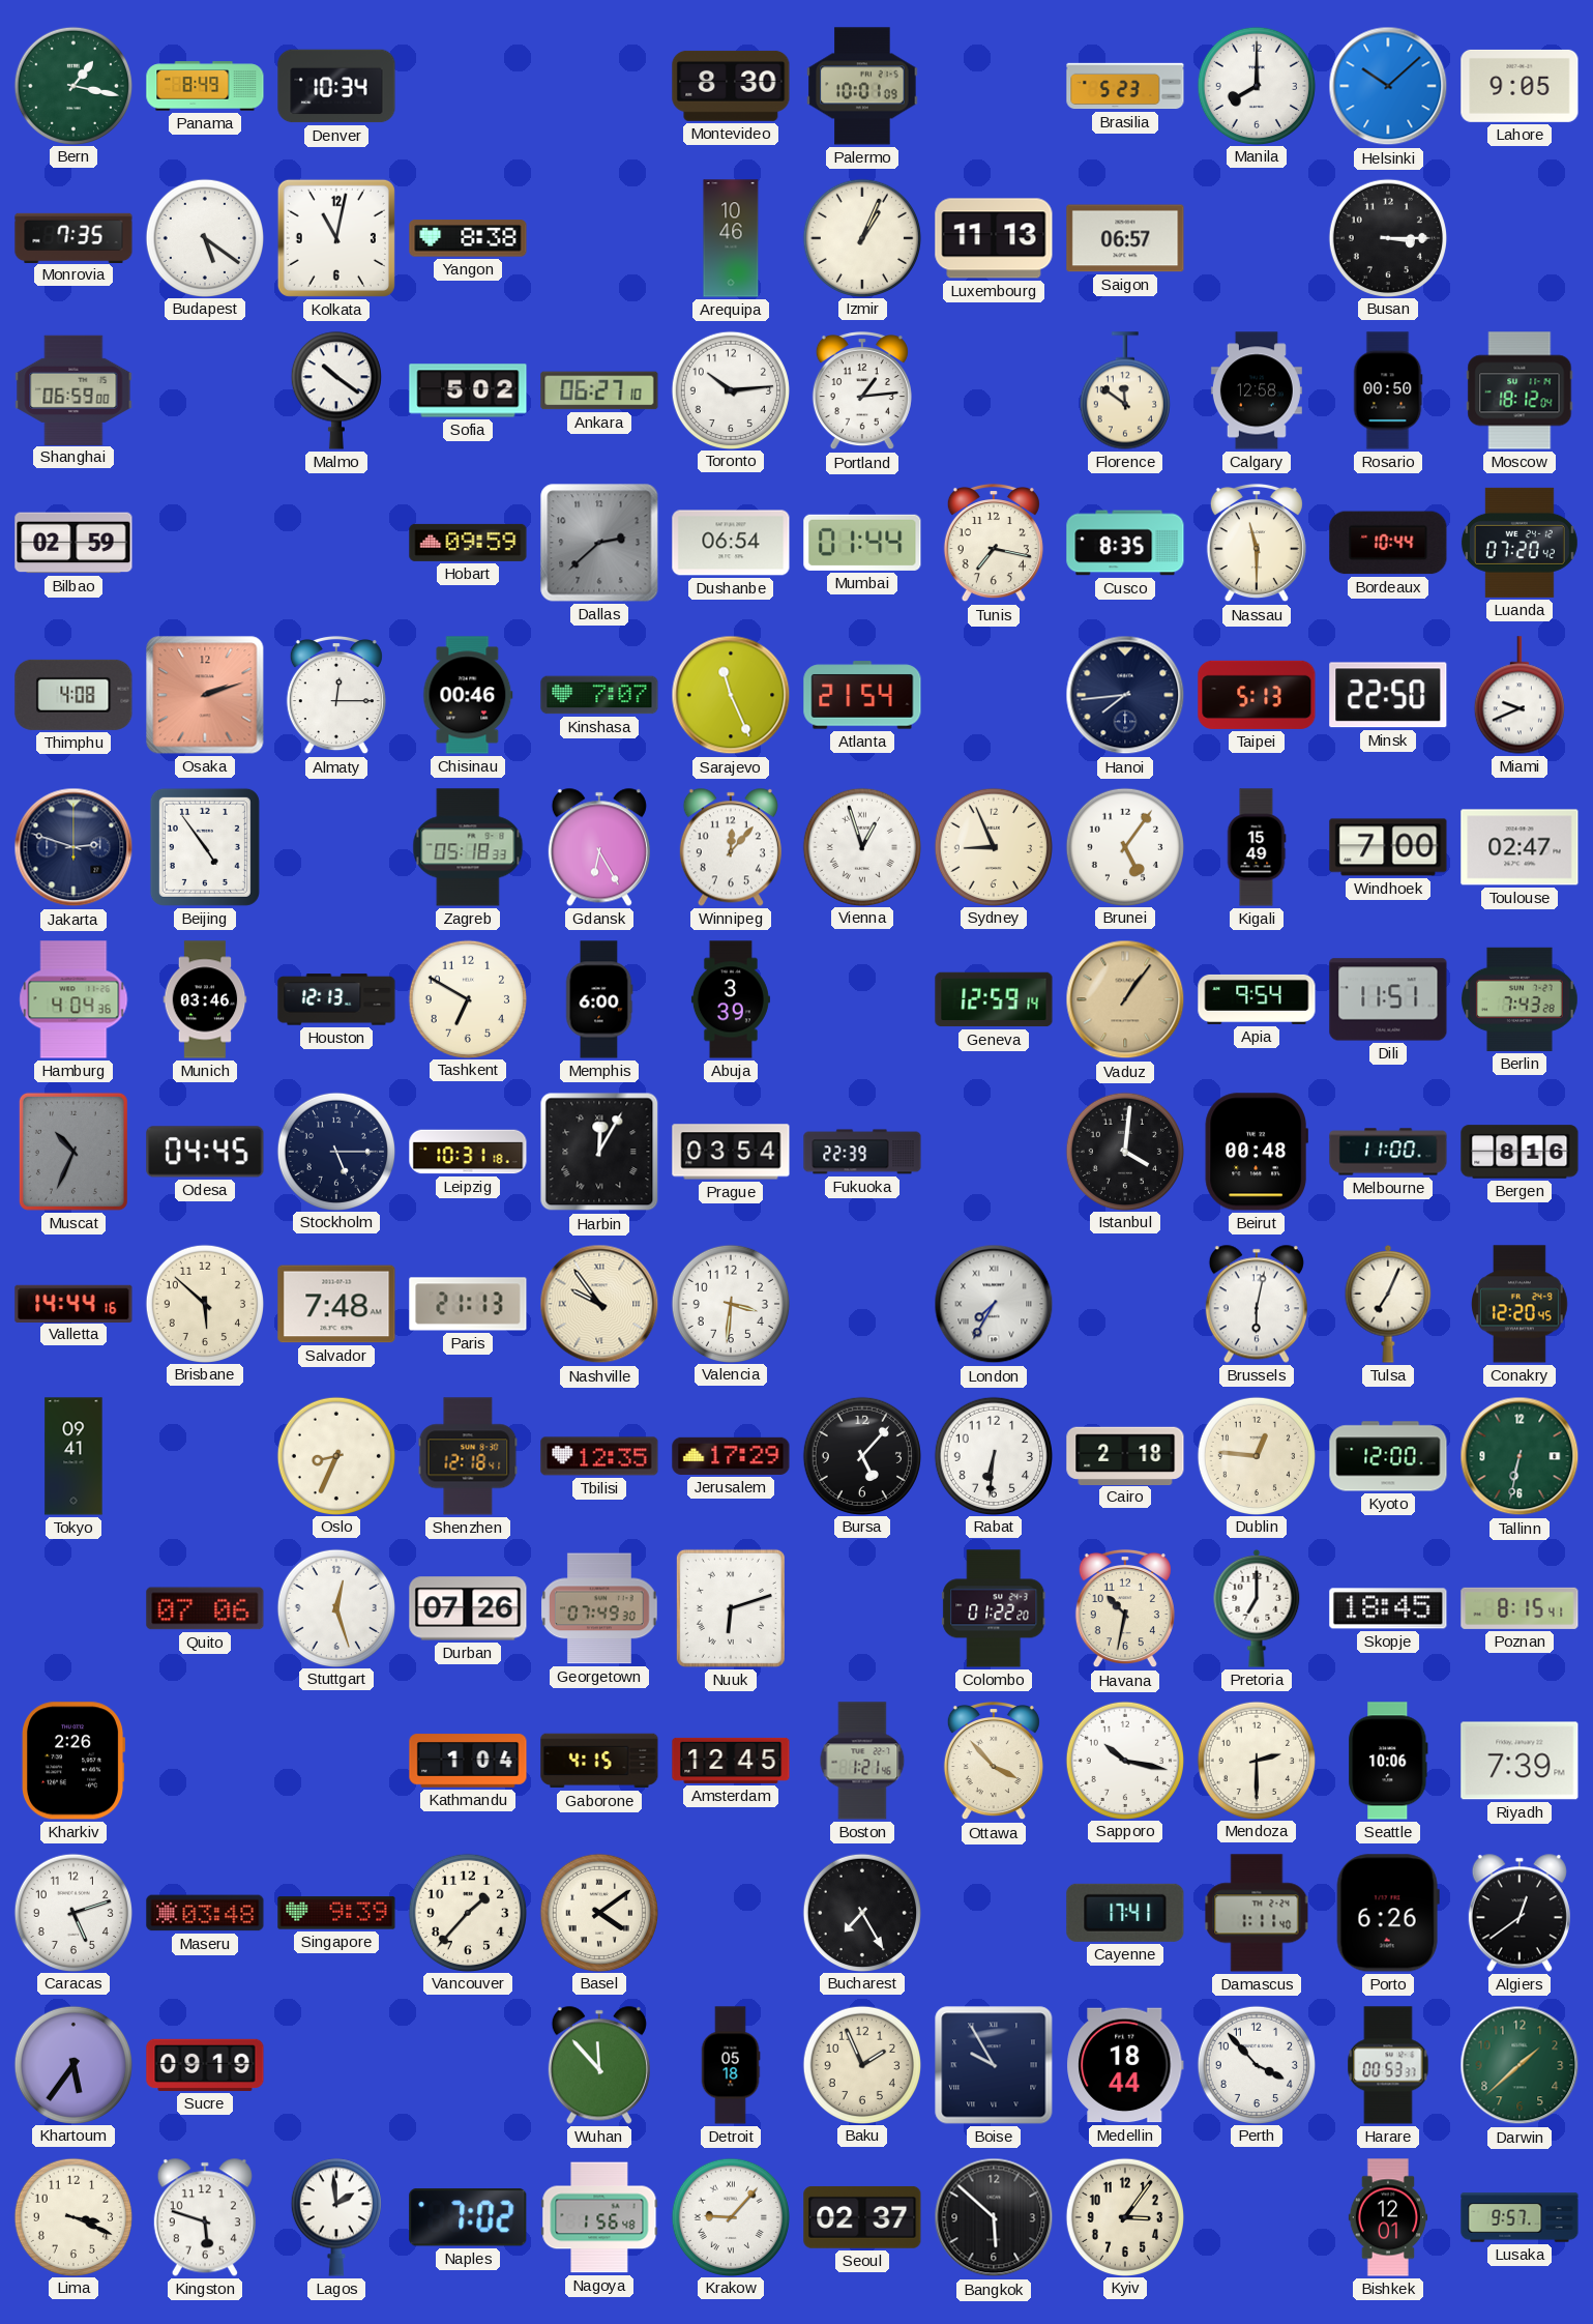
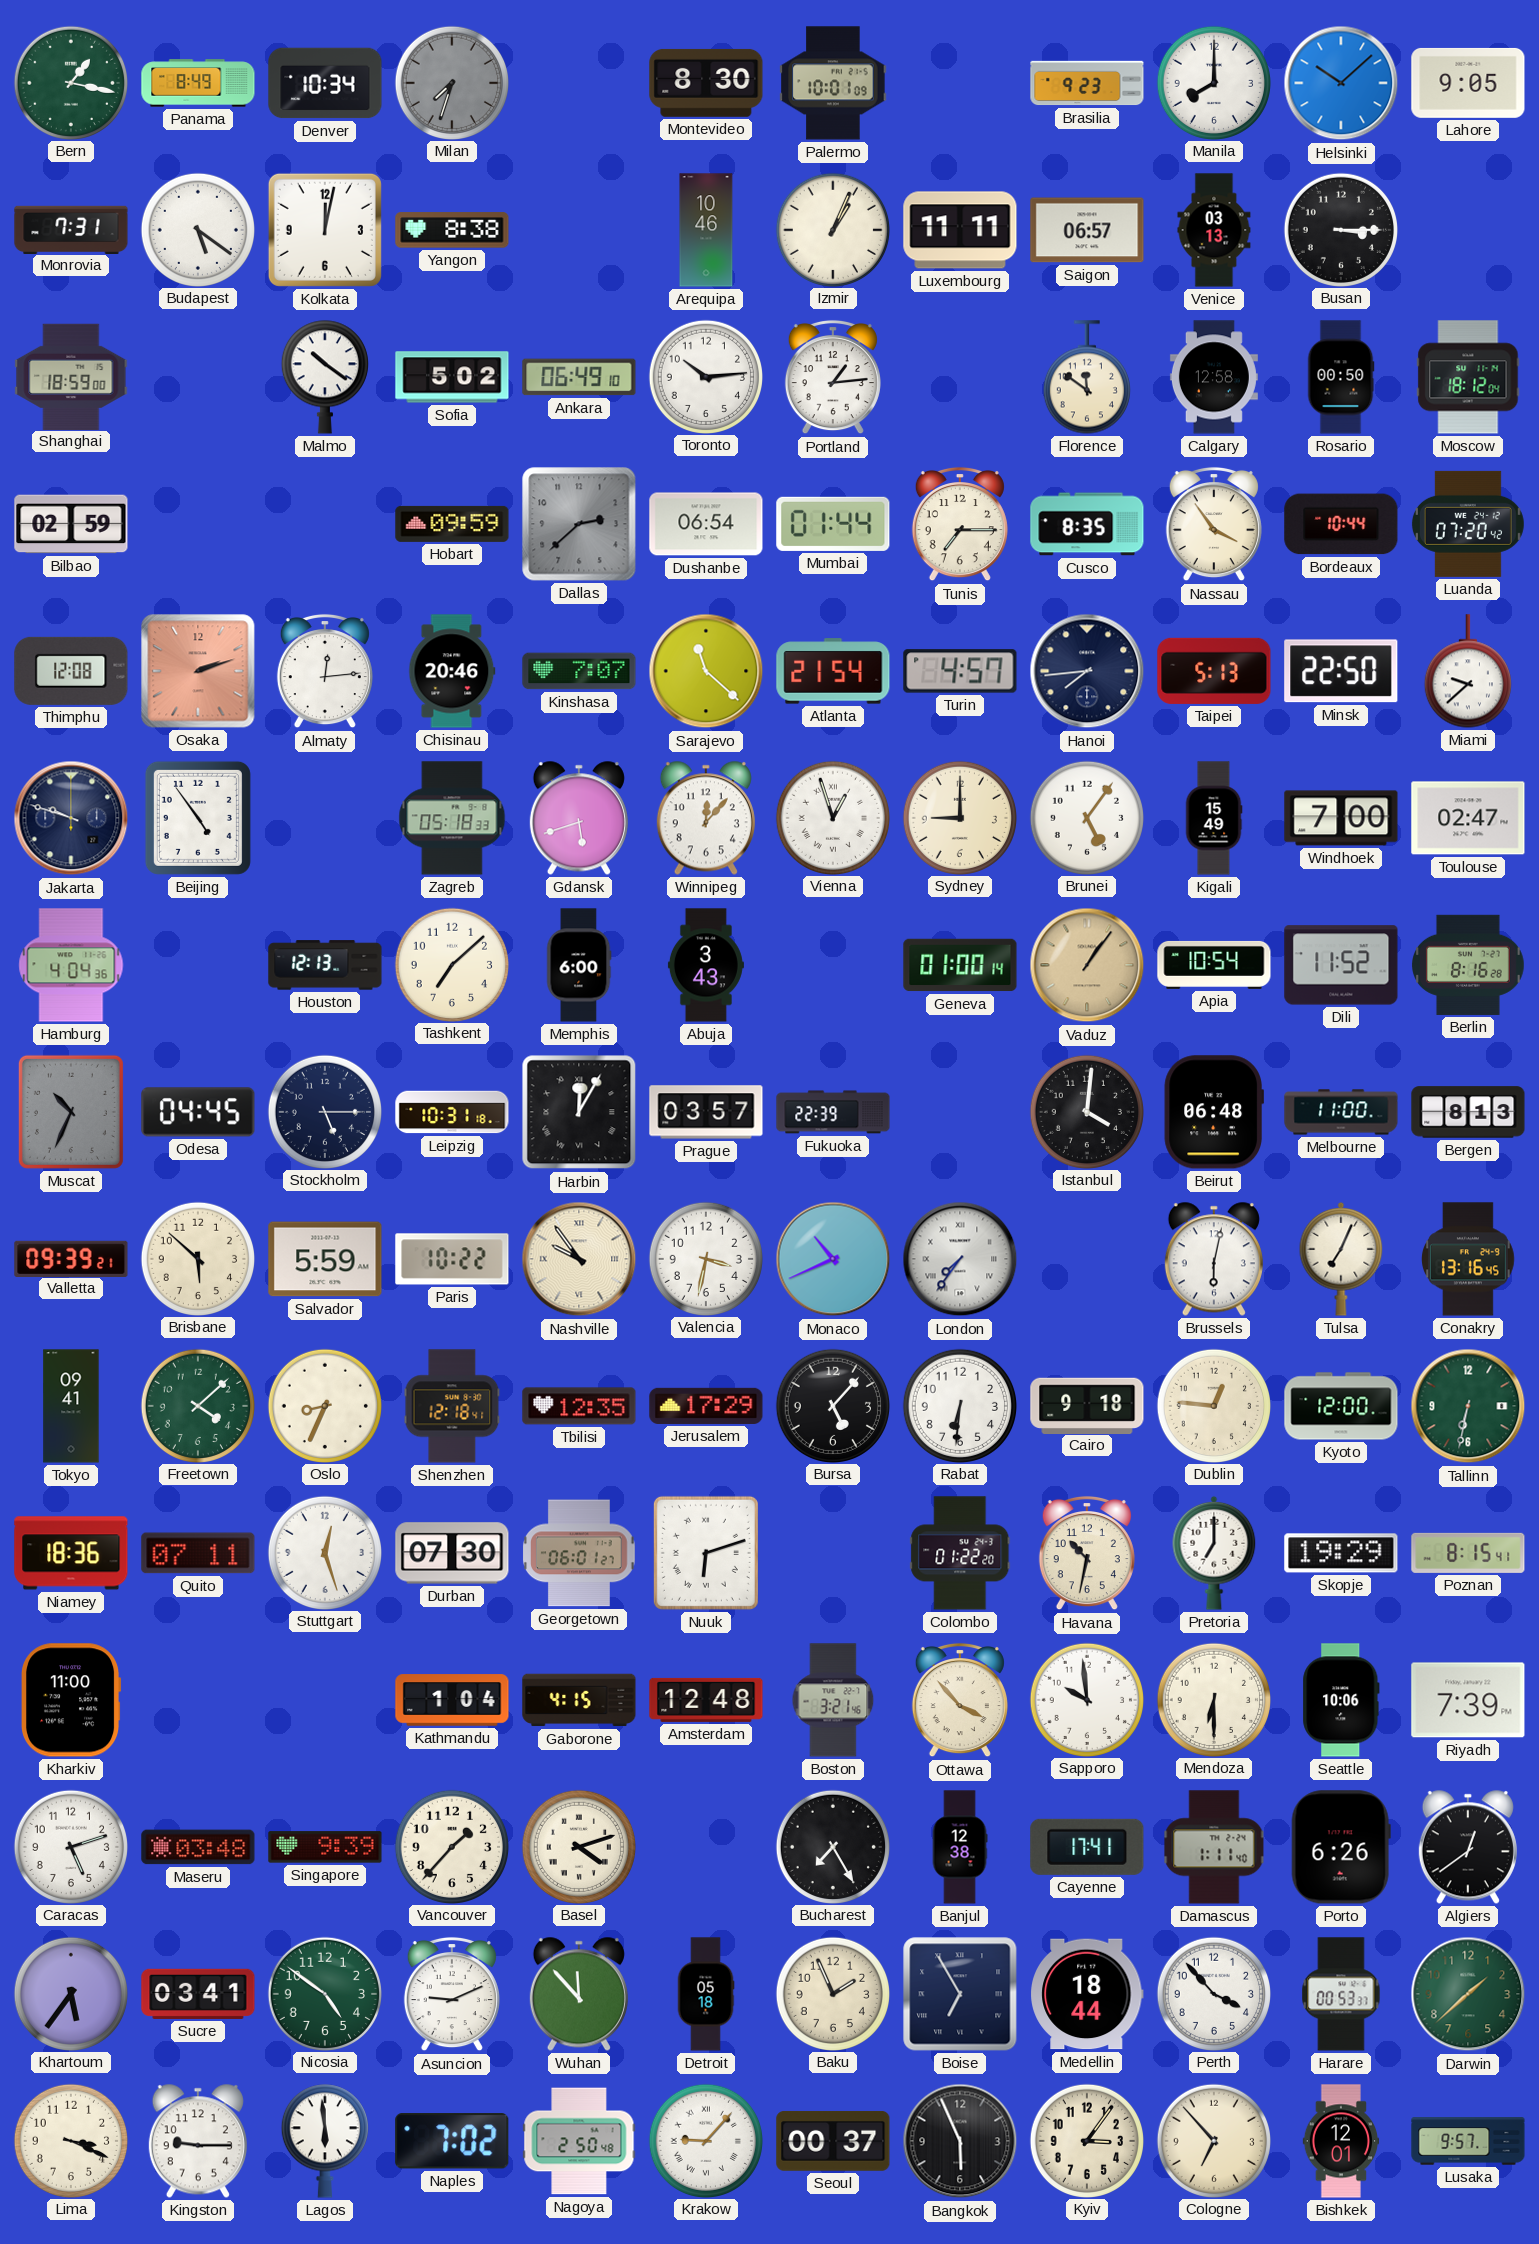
Milan: none -> 7:33 (451, 82)
Brasilia: 5:23 -> 9:23 (1087, 83)
Monrovia: 7:35 -> 7:31 (71, 229)
Kolkata: 11:02 -> 12:02 (325, 230)
Luxembourg: 11:13 -> 11:11 (960, 230)
Venice: none -> 03:13 (1214, 230)
Shanghai: 06:59 -> 18:59 (71, 376)
Ankara: 06:27 -> 06:49 (579, 377)
Tunis: 7:17 -> 7:15 (960, 524)
Nassau: 11:30 -> 3:54 (1214, 524)
Thimphu: 4:08 -> 12:08 (71, 671)
Almaty: 12:15 -> 12:14 (325, 671)
Chisinau: 00:46 -> 20:46 (452, 671)
Sarajevo: 11:26 -> 11:22 (706, 671)
Turin: none -> 4:57 (960, 671)
Miami: 9:41 -> 9:38 (1468, 671)
Jakarta: 2:48 -> 9:48 (71, 818)
Gdansk: 6:25 -> 5:42 (579, 818)
Sydney: 8:56 -> 9:00 (959, 817)
Munich: 03:46 -> none (205, 999)
Tashkent: 6:50 -> 7:08 (451, 964)
Abuja: 3:39 -> 3:43 (706, 965)
Geneva: 12:59 -> 01:00 (960, 965)
Apia: 9:54 -> 10:54 (1214, 965)
Dili: 11:51 -> 11:52 (1341, 965)
Berlin: 7:43 -> 8:16 (1469, 965)
Prague: 03:54 -> 03:57 (706, 1112)
Beirut: 00:48 -> 06:48 (1214, 1112)
Bergen: 8:16 -> 8:13 (1468, 1112)
Valletta: 14:44 -> 09:39 (71, 1258)
Salvador: 7:48 -> 5:59 (325, 1259)
Paris: 21:13 -> 10:22 (452, 1259)
Valencia: 3:31 -> 3:32 (705, 1258)
Monaco: none -> 10:41 (833, 1259)
London: 7:35 -> 7:36 (960, 1259)
Conakry: 12:20 -> 13:16 (1469, 1259)
Freetown: none -> 4:08 (197, 1405)
Cairo: 2:18 -> 9:18 (1087, 1405)
Niamey: none -> 18:36 (71, 1553)
Quito: 07:06 -> 07:11 (198, 1553)
Durban: 07:26 -> 07:30 (452, 1553)
Georgetown: 07:49 -> 06:01 (580, 1553)
Skopje: 18:45 -> 19:29 (1341, 1553)
Kharkiv: 2:26 -> 11:00 (72, 1700)
Amsterdam: 12:45 -> 12:48 (706, 1700)
Boston: 1:21 -> 3:21 (833, 1700)
Sapporo: 10:17 -> 9:59 (1086, 1699)
Mendoza: 2:30 -> 6:30 (1213, 1699)
Basel: 4:09 -> 4:12 (578, 1846)
Banjul: none -> 12:38 (960, 1847)
Sucre: 09:19 -> 03:41 (198, 1994)
Nicosia: none -> 4:51 (324, 1993)
Asuncion: none -> 9:11 (452, 1994)
Boise: 9:55 -> 6:55 (960, 1994)
Kingston: 5:48 -> 9:15 (198, 2141)
Lagos: 1:59 -> 5:59 (325, 2141)
Nagoya: 1:56 -> 2:50 (579, 2141)
Seoul: 02:37 -> 00:37 (833, 2141)
Bangkok: 5:52 -> 5:56 (960, 2141)
Cologne: none -> 6:53 (1213, 2140)
